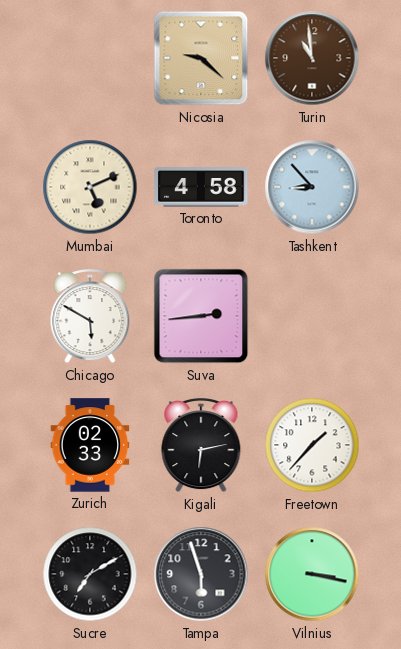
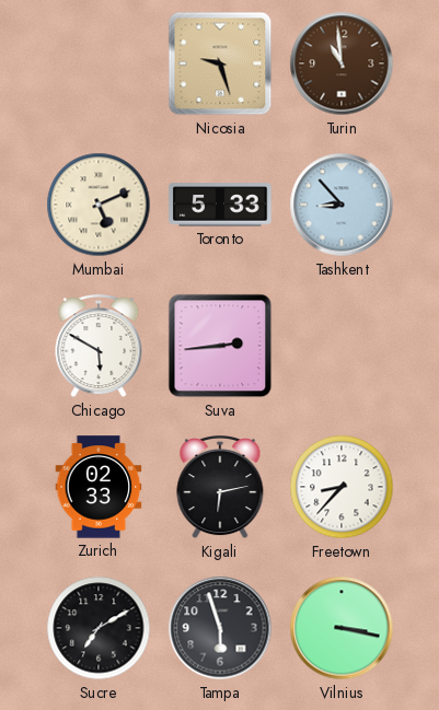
Nicosia: 9:22 -> 9:27 (220, 63)
Toronto: 4:58 -> 5:33 (220, 205)
Freetown: 1:37 -> 8:37 (342, 487)
